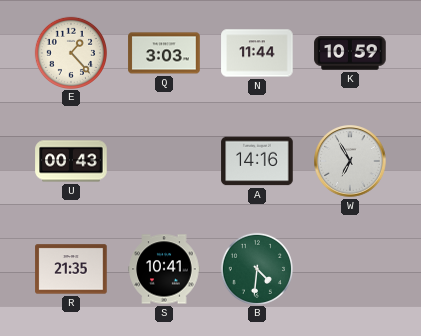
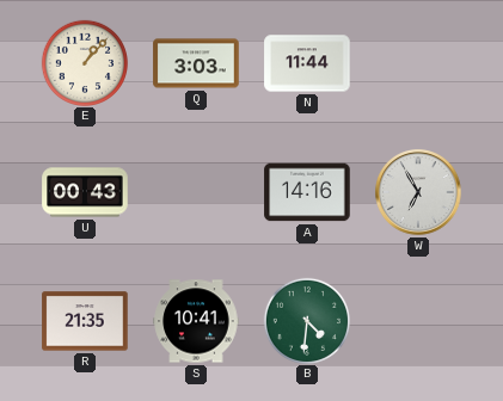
E: 1:23 -> 1:07 (84, 62)
K: 10:59 -> none (350, 53)
